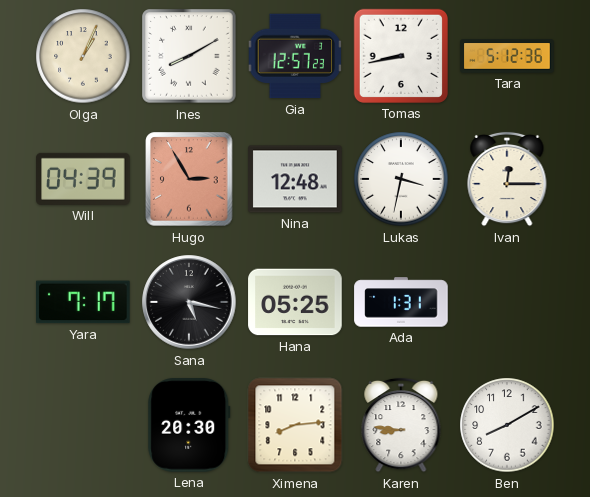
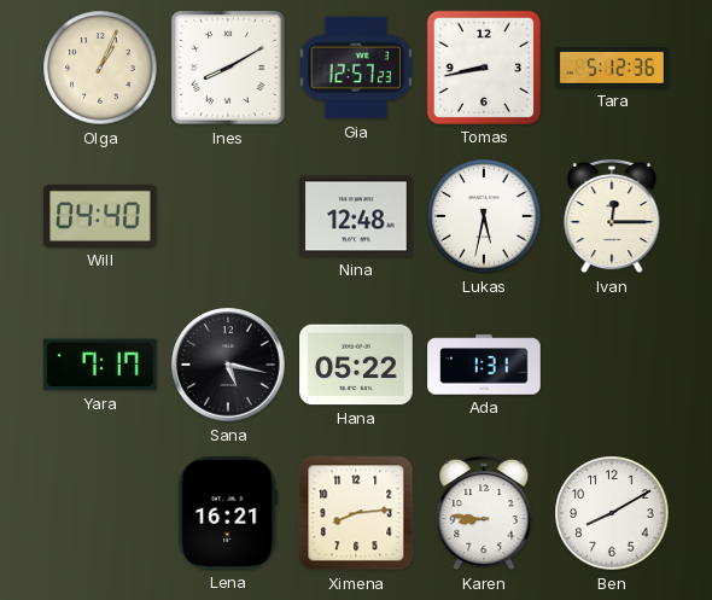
Will: 04:39 -> 04:40 (100, 216)
Hugo: 2:55 -> none (189, 179)
Lukas: 3:32 -> 5:32 (484, 216)
Hana: 05:25 -> 05:22 (356, 365)
Lena: 20:30 -> 16:21 (228, 513)
